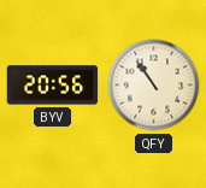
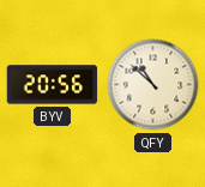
QFY: 10:54 -> 10:52 (153, 85)
